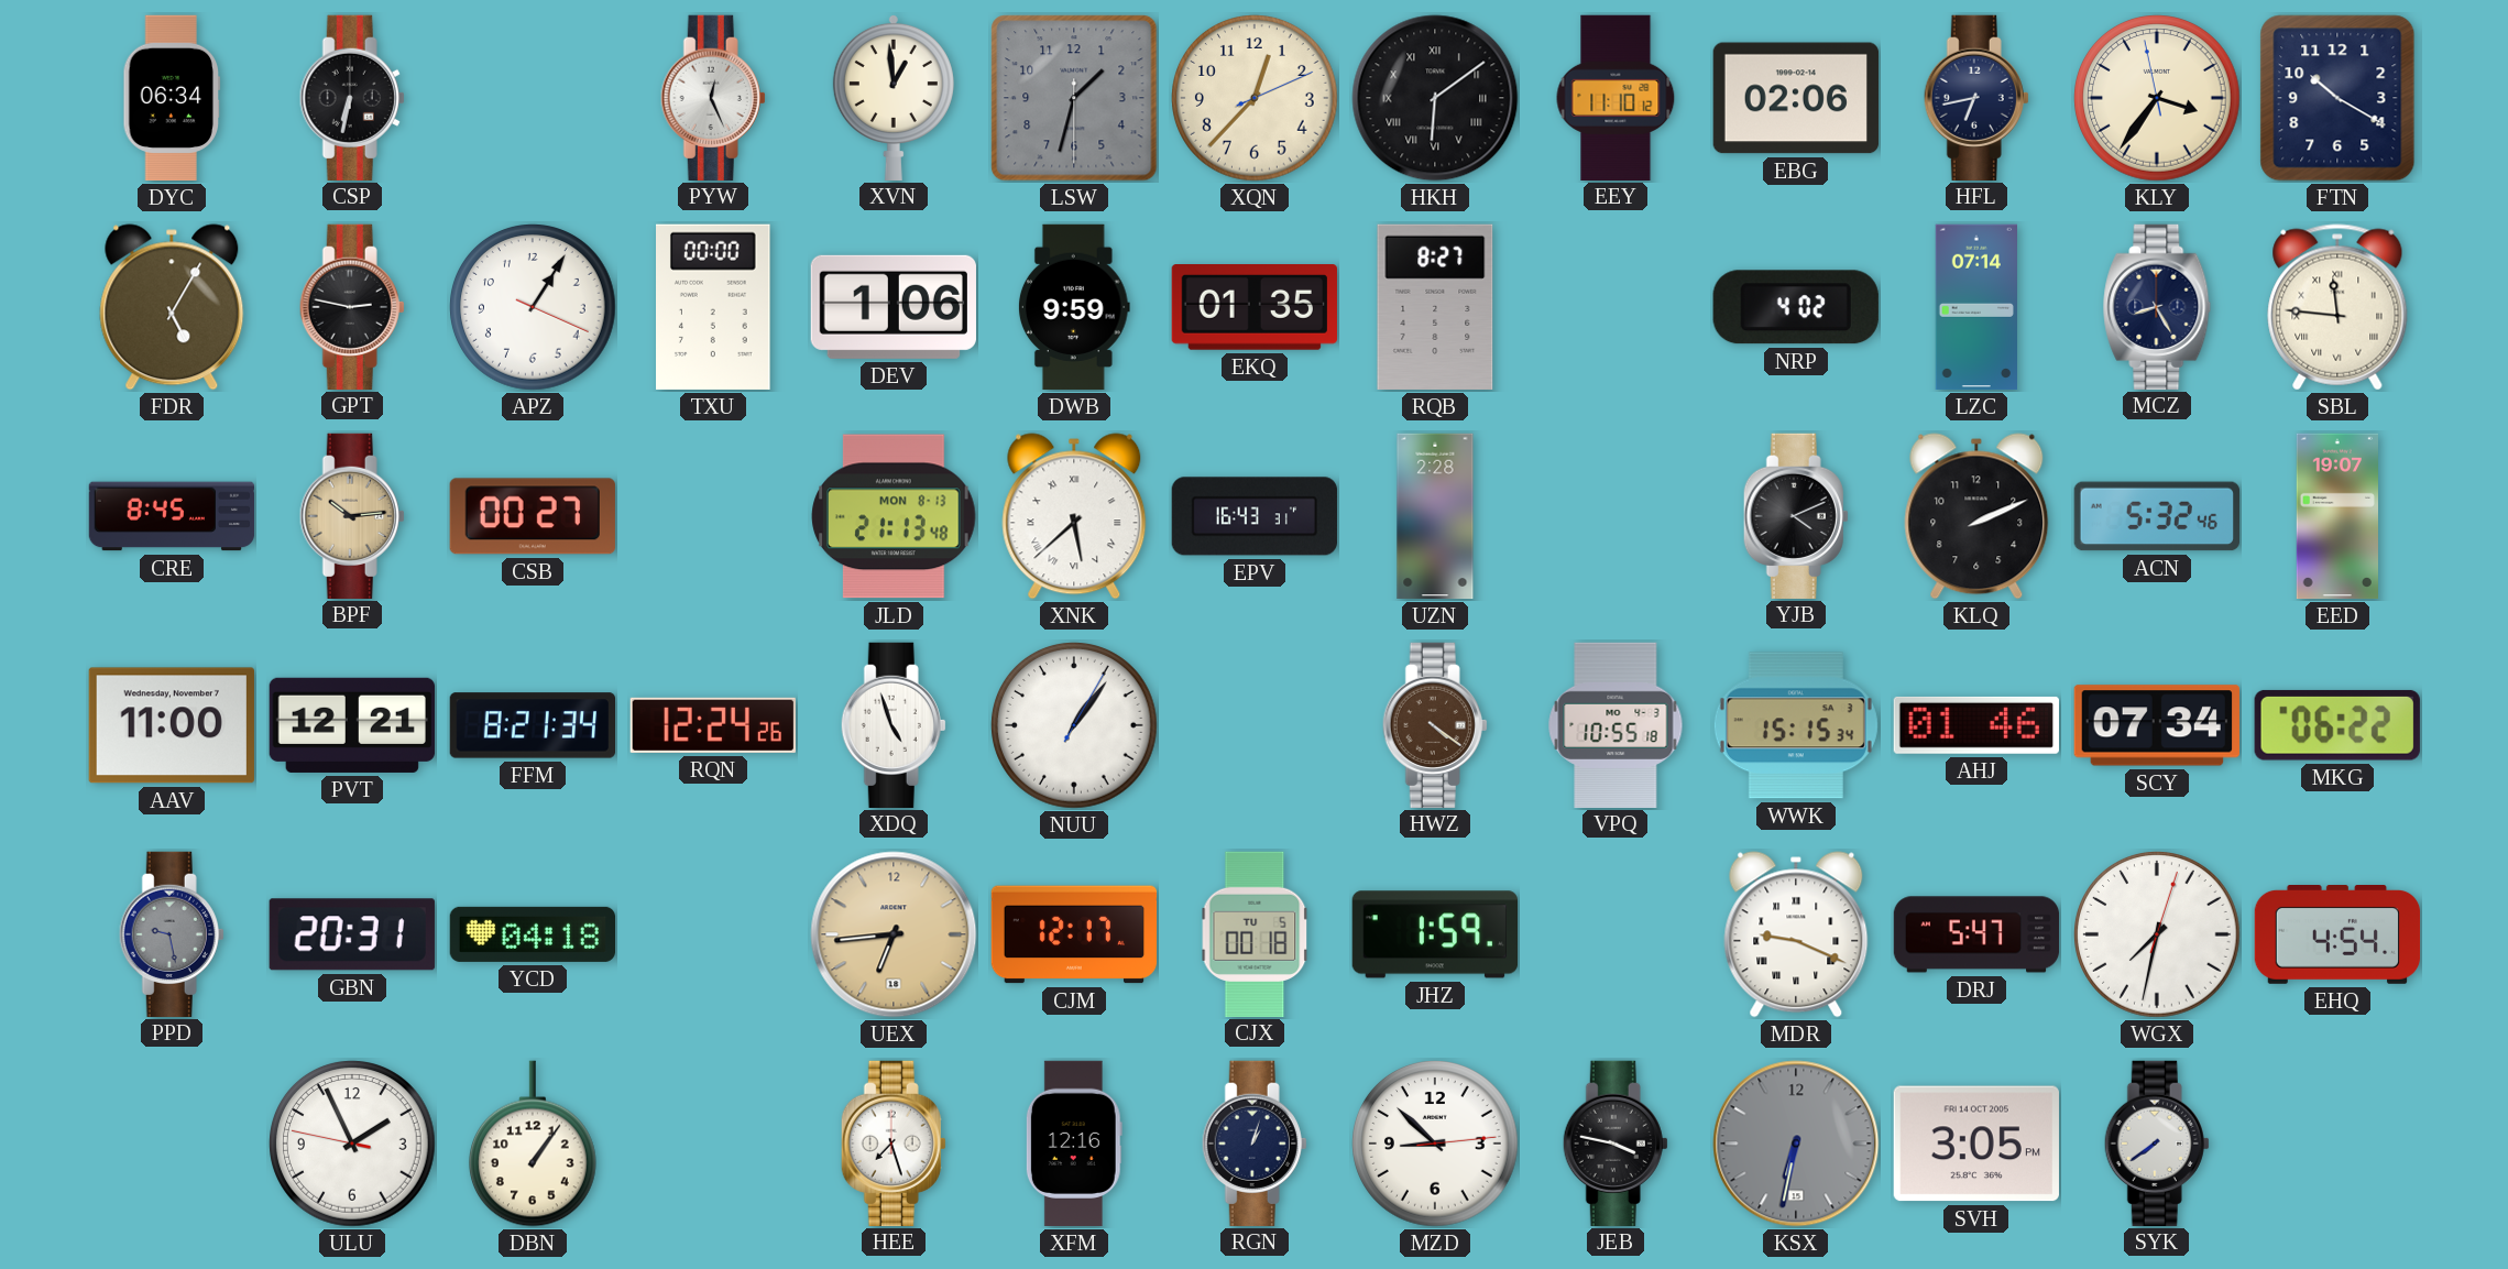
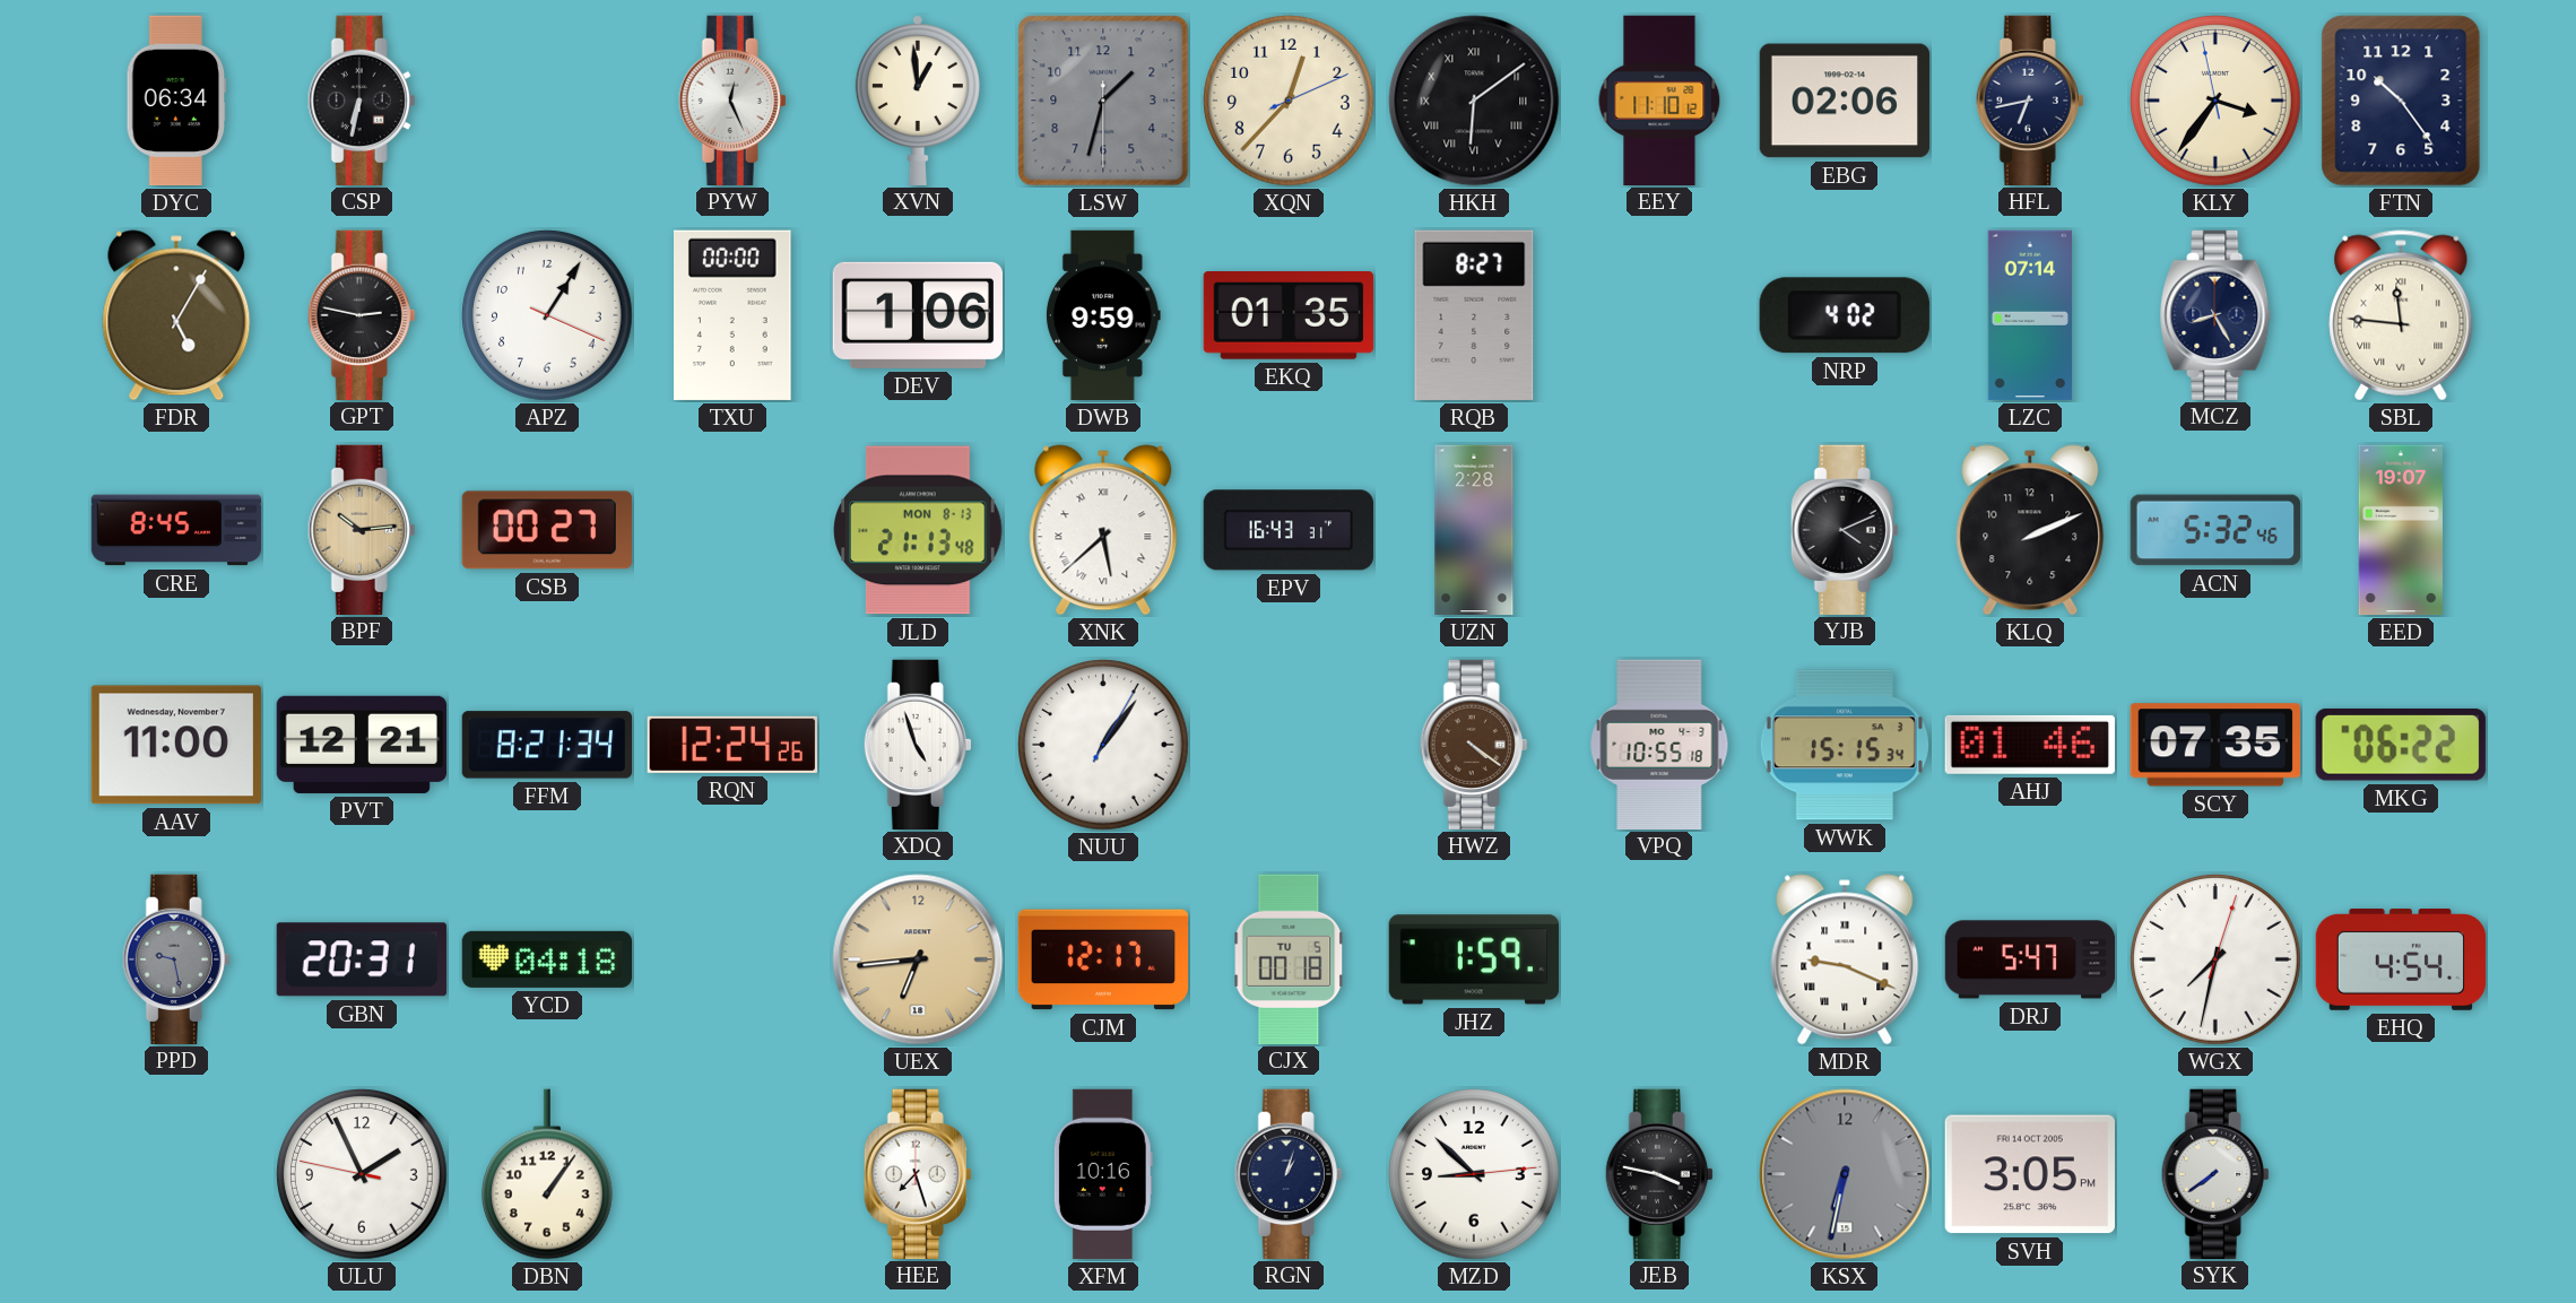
FTN: 10:20 -> 10:24 (2401, 101)
SCY: 07:34 -> 07:35 (2215, 745)
XFM: 12:16 -> 10:16 (1103, 1174)
